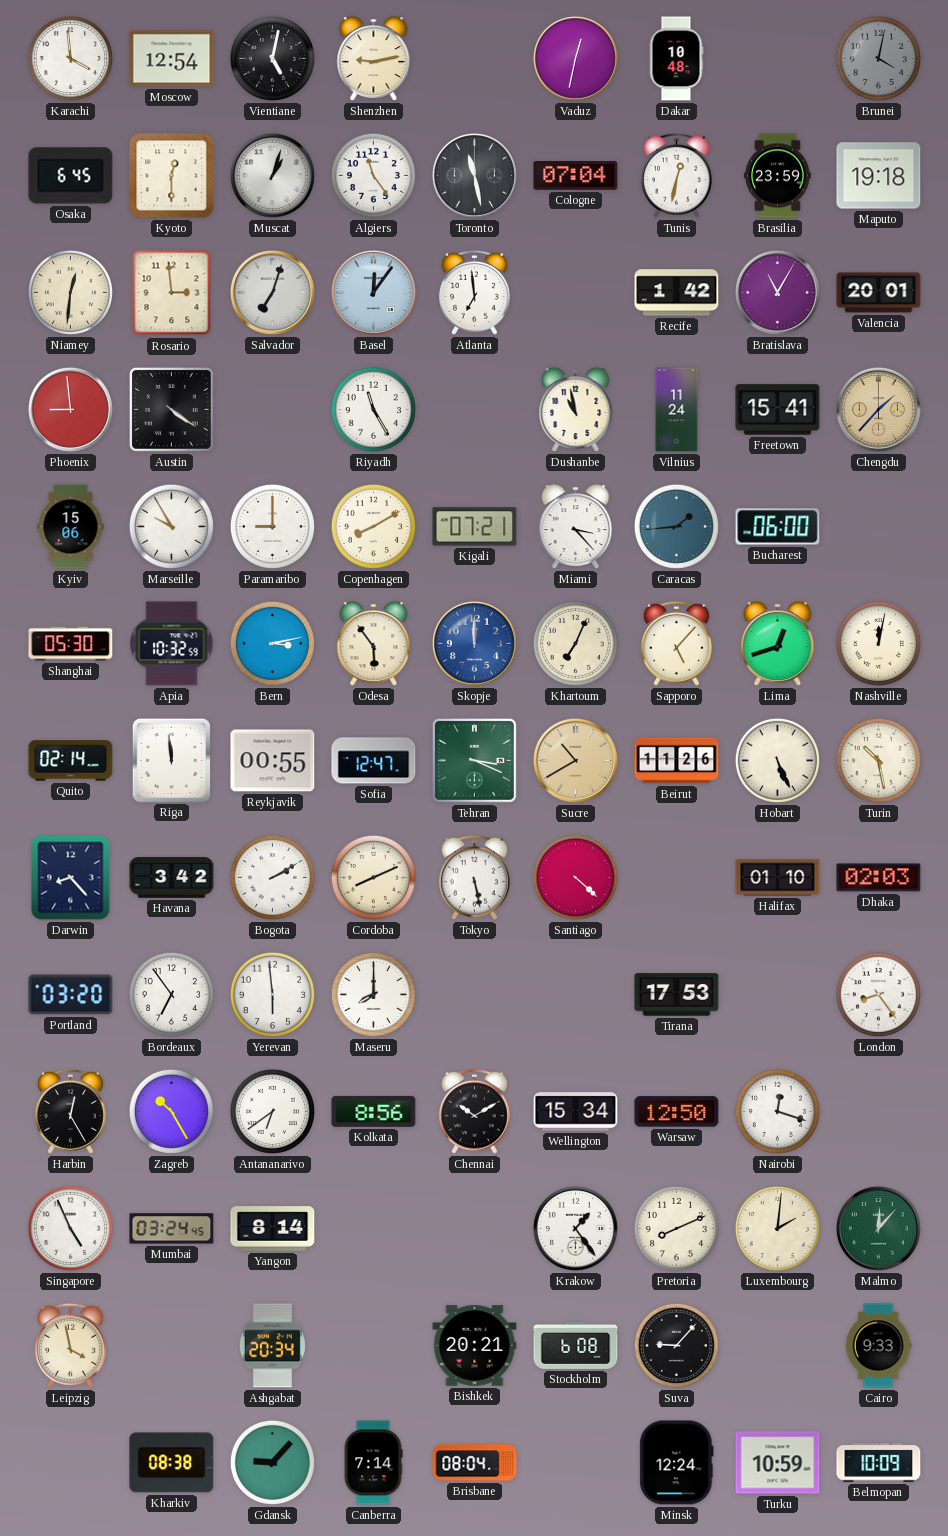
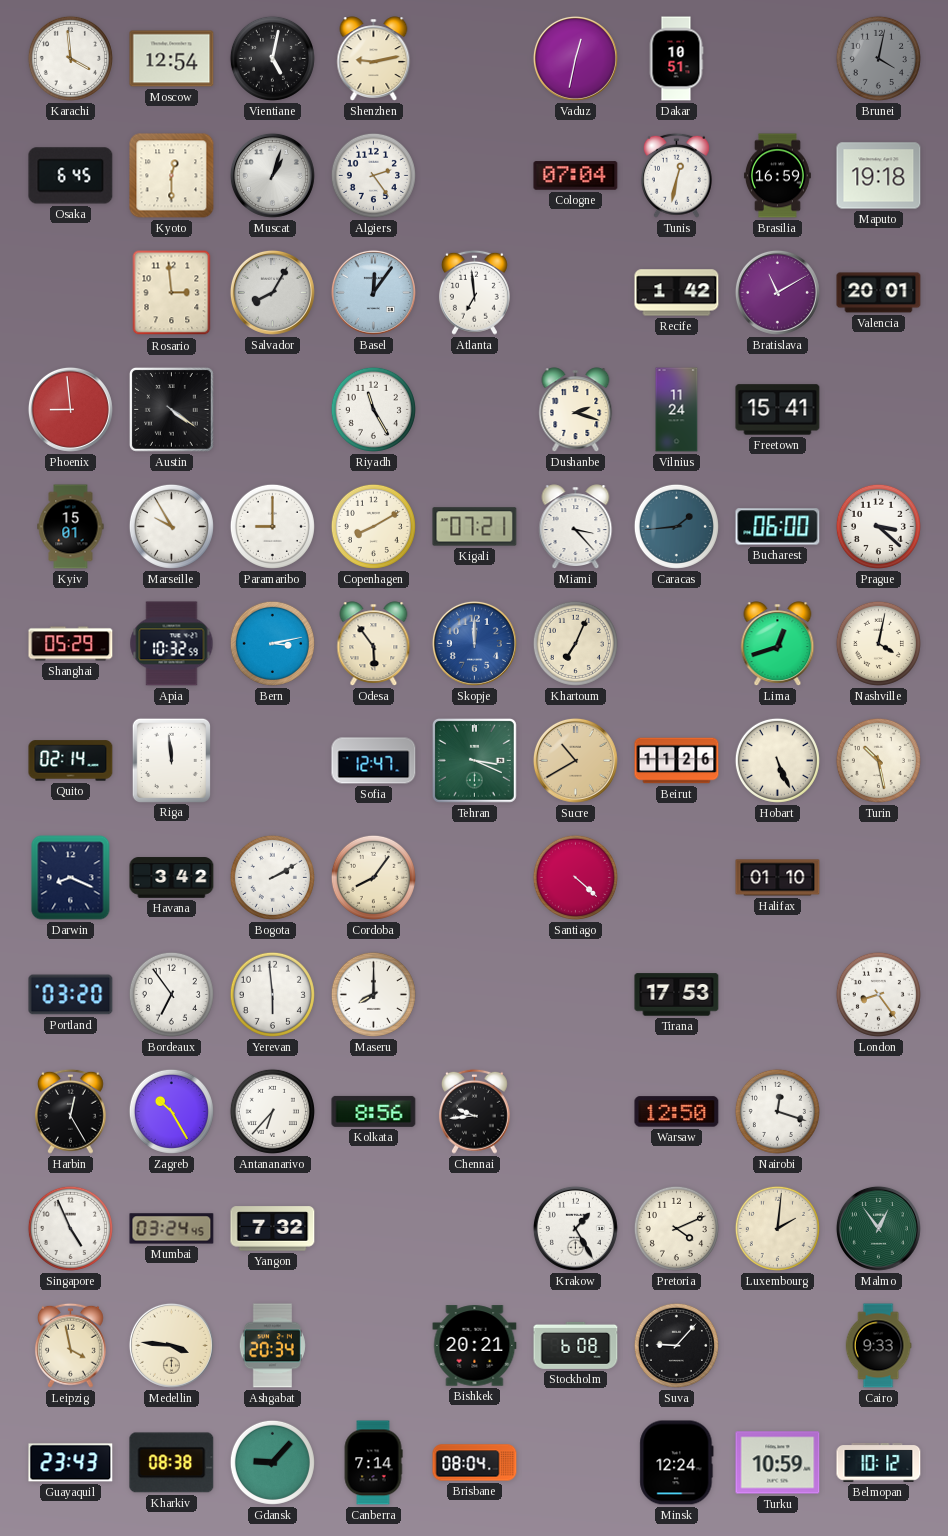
Dakar: 10:48 -> 10:51 (676, 59)
Algiers: 11:24 -> 2:24 (373, 175)
Toronto: 11:28 -> none (474, 175)
Brasilia: 23:59 -> 16:59 (777, 176)
Niamey: 12:31 -> none (70, 292)
Salvador: 7:03 -> 8:05 (272, 292)
Bratislava: 11:05 -> 11:10 (777, 292)
Dushanbe: 10:58 -> 2:18 (576, 410)
Chengdu: 1:37 -> none (878, 409)
Kyiv: 15:06 -> 15:01 (71, 527)
Prague: none -> 3:22 (878, 526)
Shanghai: 05:30 -> 05:29 (71, 644)
Sapporo: 5:07 -> none (676, 643)
Nashville: 12:02 -> 4:02 (878, 643)
Reykjavik: 00:55 -> none (273, 761)
Darwin: 8:23 -> 8:19 (71, 878)
Cordoba: 8:11 -> 8:06 (373, 877)
Tokyo: 5:28 -> none (474, 877)
Dhaka: 02:03 -> none (879, 878)
Antananarivo: 6:39 -> 6:37 (272, 1111)
Chennai: 10:10 -> 9:44 (474, 1111)
Wellington: 15:34 -> none (576, 1112)
Yangon: 8:14 -> 7:32 (273, 1229)
Krakow: 1:24 -> 1:25 (575, 1228)
Pretoria: 8:11 -> 4:11 (676, 1228)
Malmo: 12:07 -> 12:54 (878, 1228)
Medellin: none -> 3:46 (171, 1345)
Guayaquil: none -> 23:43 (71, 1463)
Belmopan: 10:09 -> 10:12 (879, 1463)
